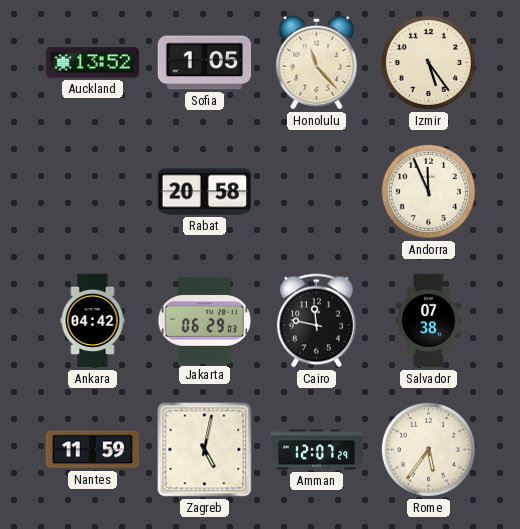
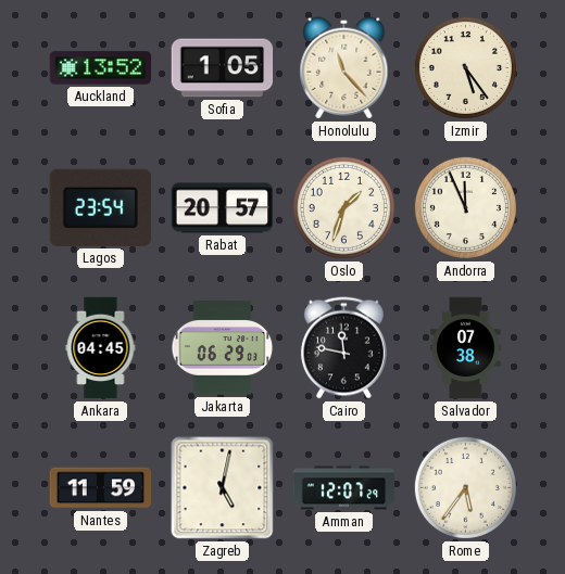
Lagos: none -> 23:54 (100, 207)
Rabat: 20:58 -> 20:57 (223, 208)
Oslo: none -> 1:33 (343, 207)
Ankara: 04:42 -> 04:45 (101, 348)
